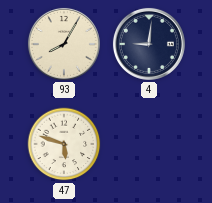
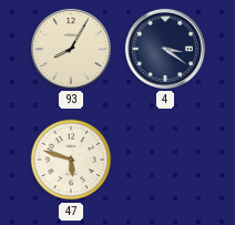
4: 9:01 -> 3:21 (165, 49)
